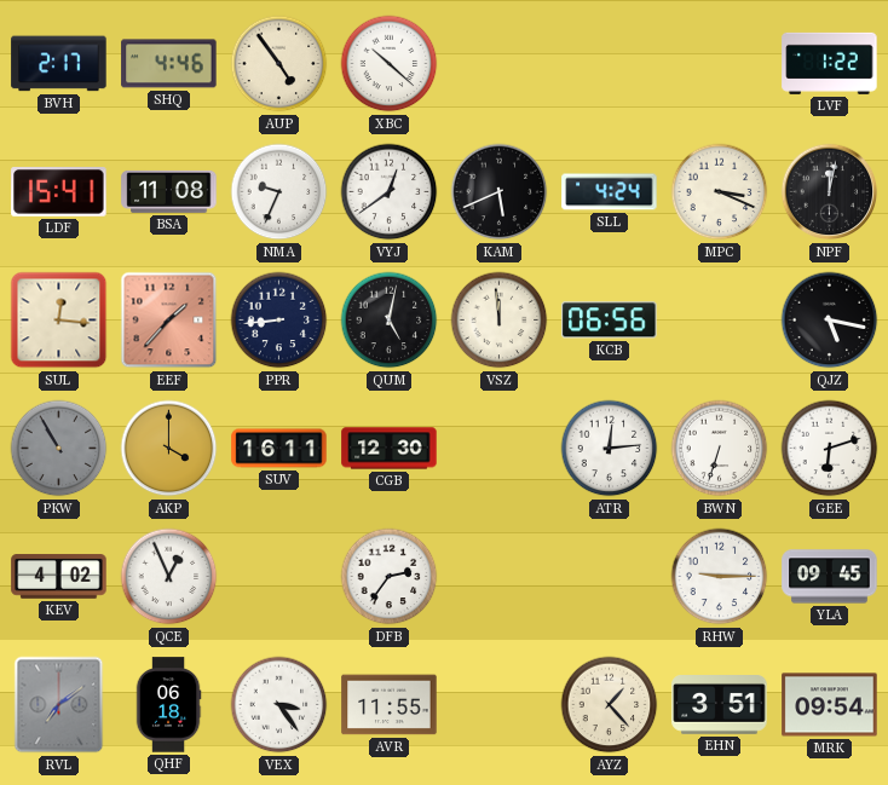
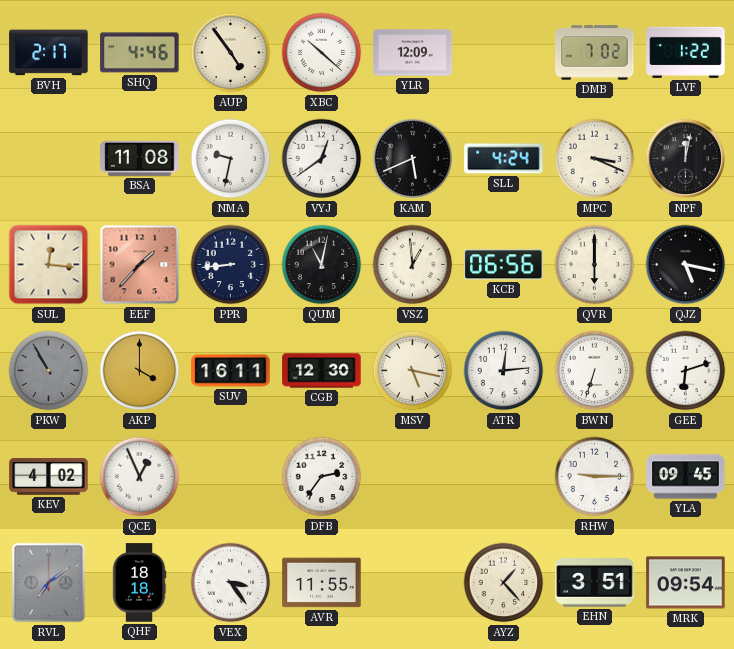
YLR: none -> 12:09 (413, 53)
DMB: none -> 7:02 (595, 53)
LDF: 15:41 -> none (59, 192)
NMA: 9:34 -> 9:32 (231, 159)
QUM: 5:02 -> 11:02 (322, 265)
VSZ: 11:59 -> 12:59 (413, 265)
QVR: none -> 6:00 (595, 265)
MSV: none -> 5:17 (413, 371)
QHF: 06:18 -> 18:18 (139, 583)
